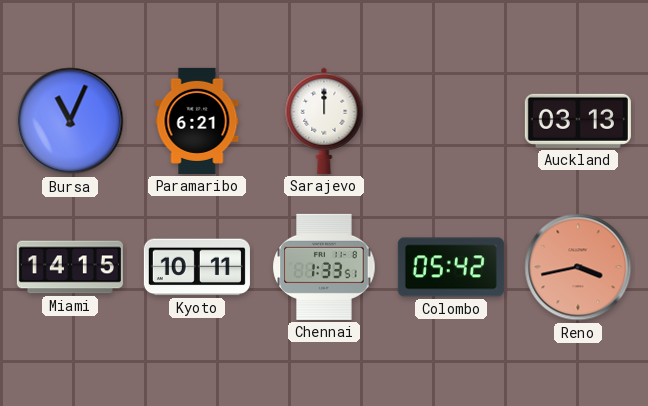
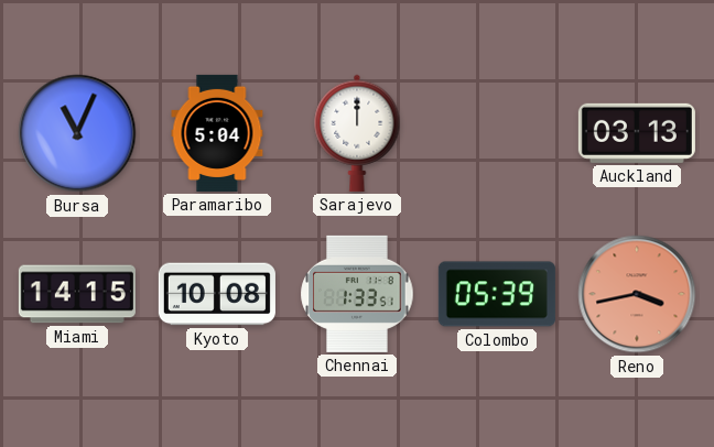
Paramaribo: 6:21 -> 5:04 (217, 133)
Kyoto: 10:11 -> 10:08 (217, 294)
Colombo: 05:42 -> 05:39 (497, 294)
